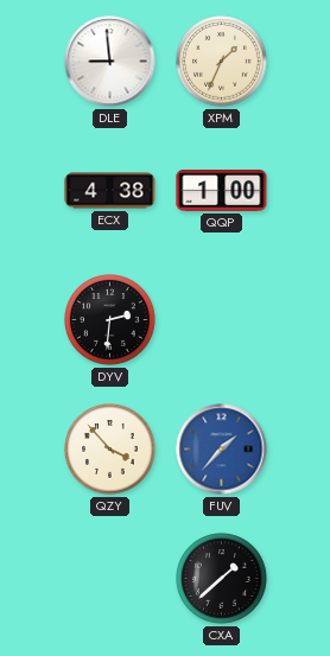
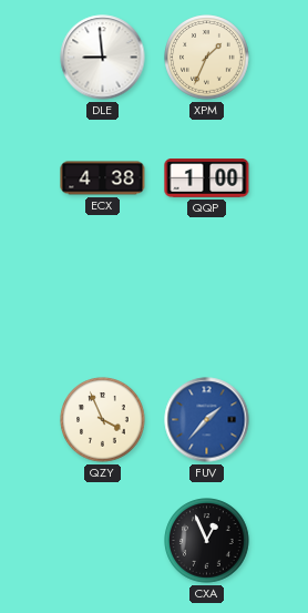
DYV: 2:31 -> none (110, 320)
QZY: 3:53 -> 3:56 (103, 420)
CXA: 1:38 -> 12:56 (207, 541)
